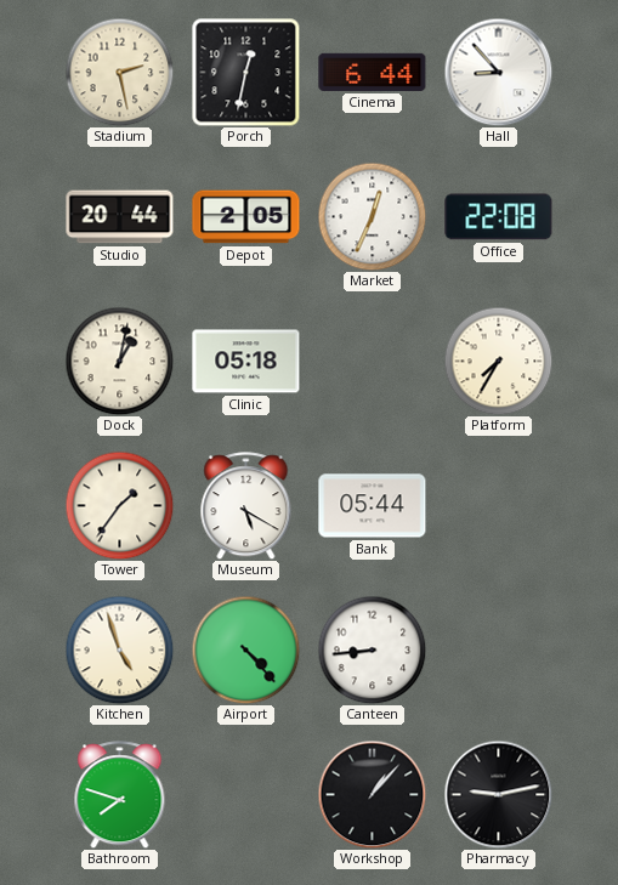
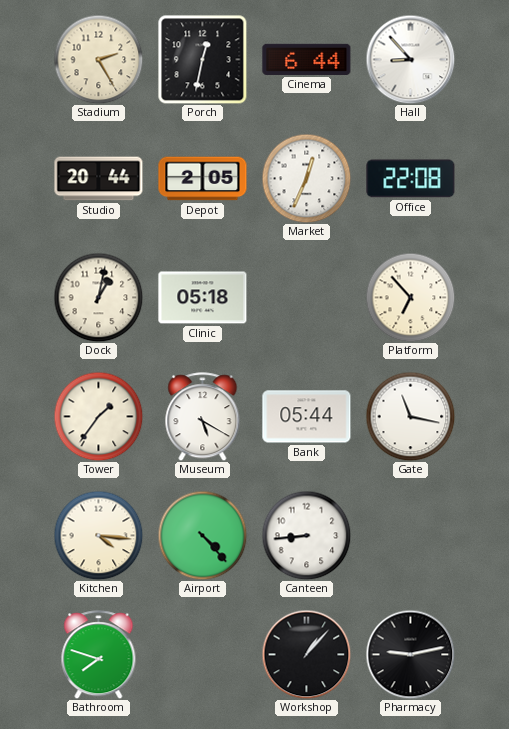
Stadium: 2:28 -> 2:25 (98, 59)
Platform: 7:35 -> 6:53 (410, 297)
Gate: none -> 11:17 (410, 416)
Kitchen: 4:57 -> 4:16 (98, 535)
